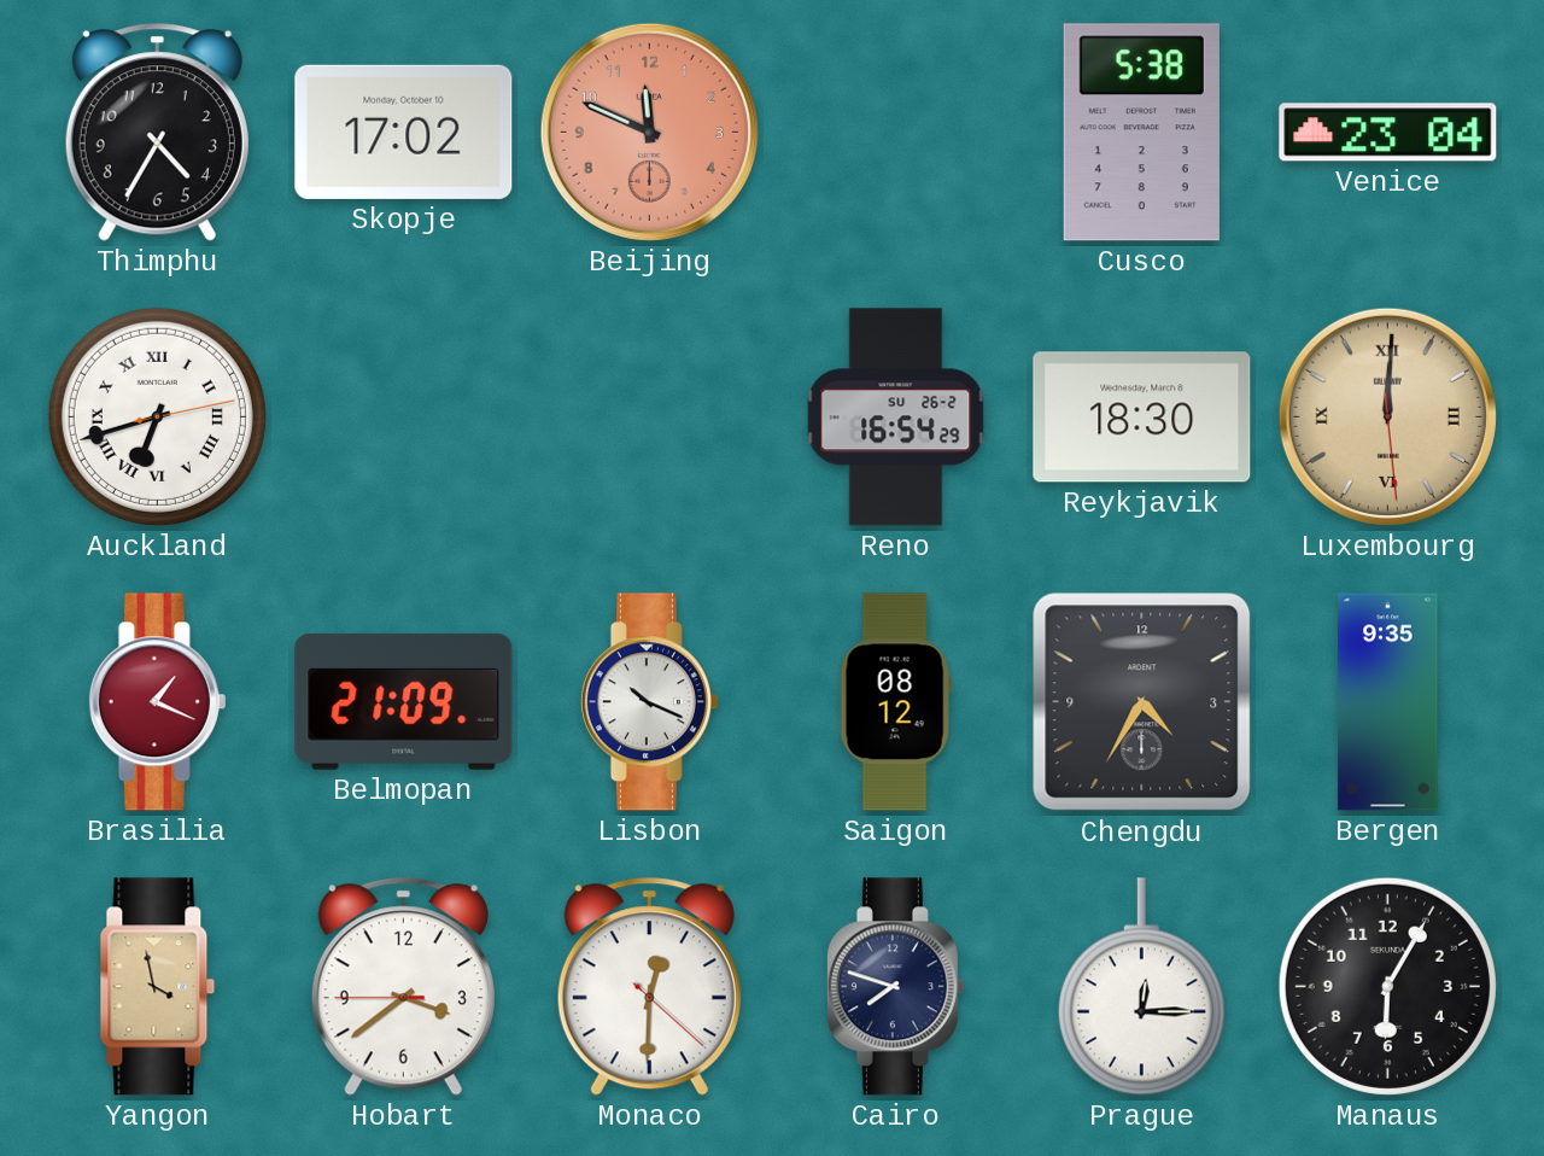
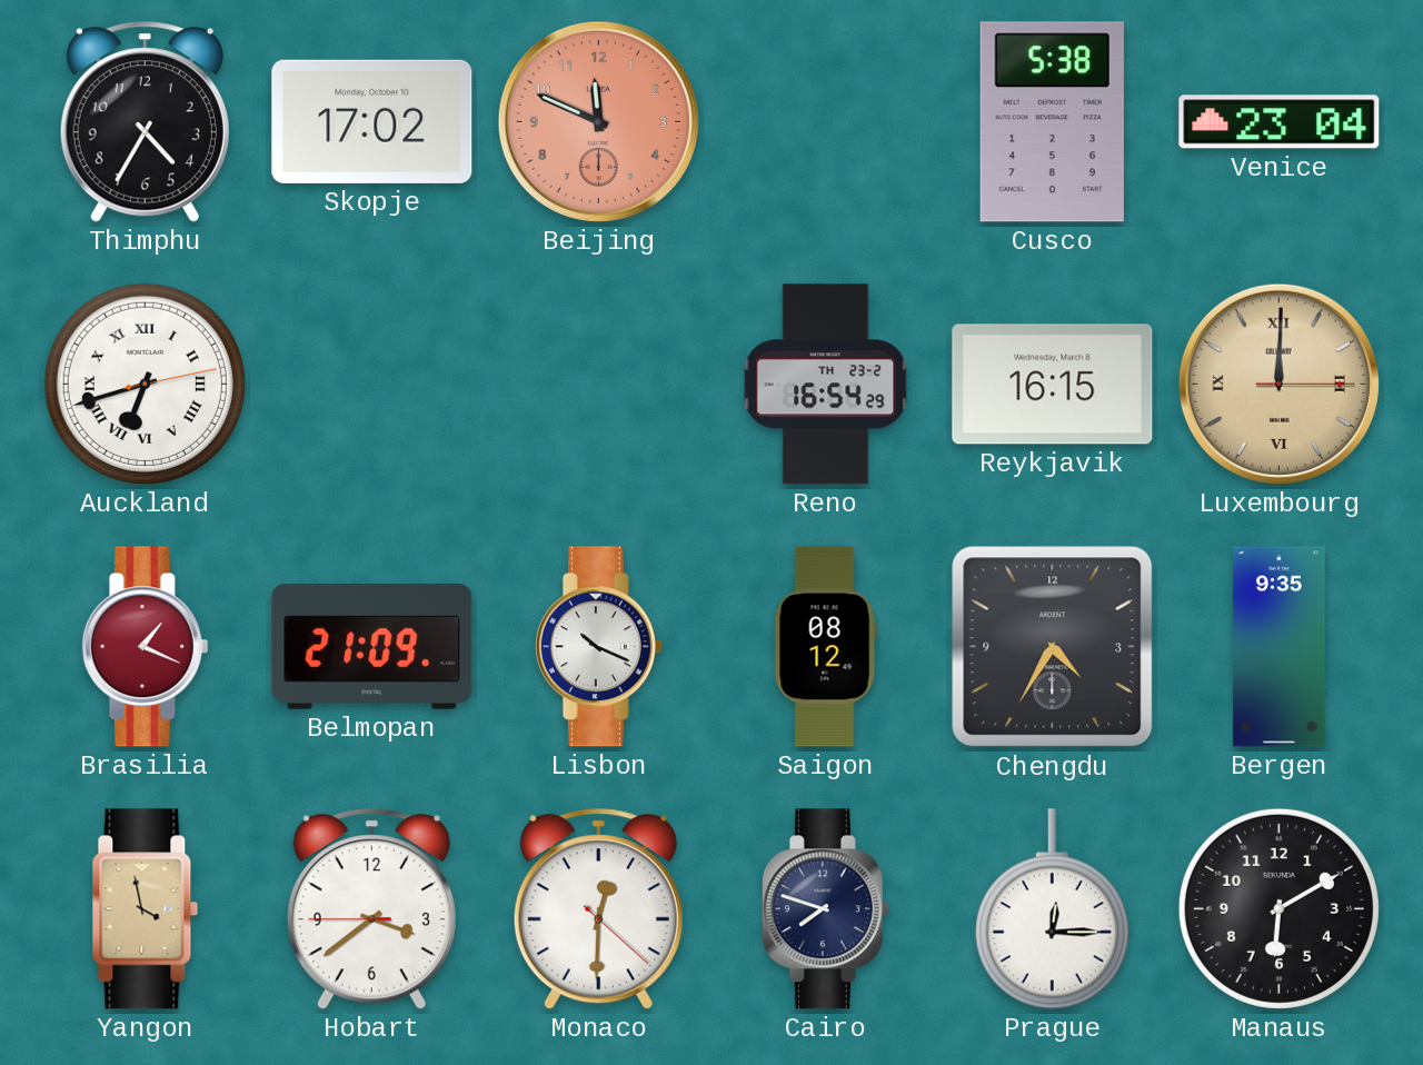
Reno date: SU 26-2 -> TH 23-2 (826, 385)
Reykjavik: 18:30 -> 16:15 (1053, 385)
Luxembourg: 12:00:29 -> 12:00:15 (1278, 384)
Manaus: 6:05 -> 6:10 (1278, 908)
